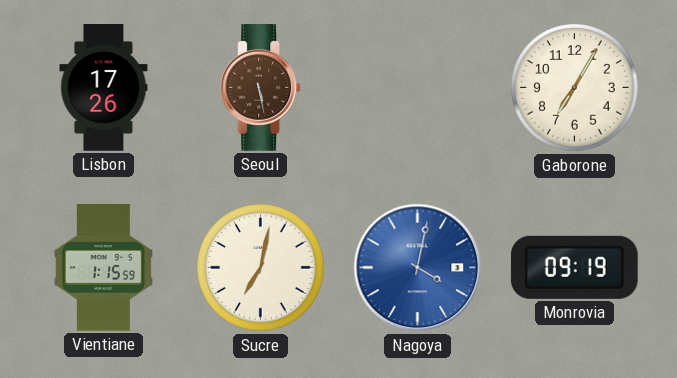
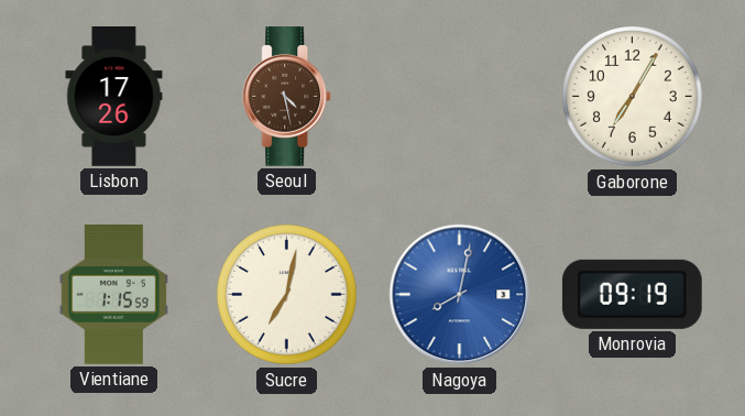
Seoul: 5:28 -> 4:28 (287, 97)
Nagoya: 4:02 -> 8:02 (460, 295)
